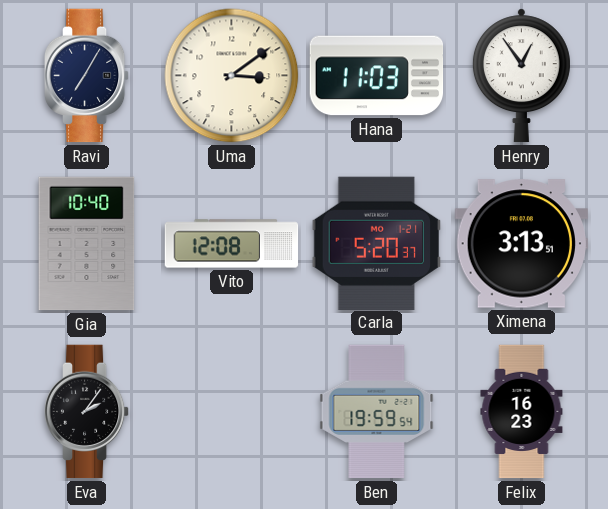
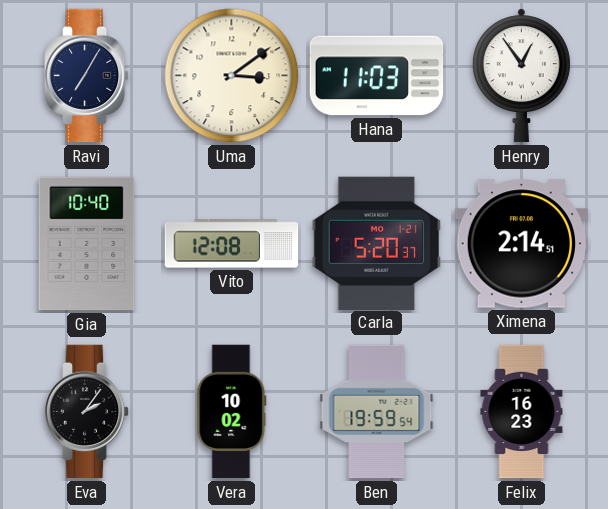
Ximena: 3:13 -> 2:14 (521, 244)
Vera: none -> 10:02 (232, 412)
